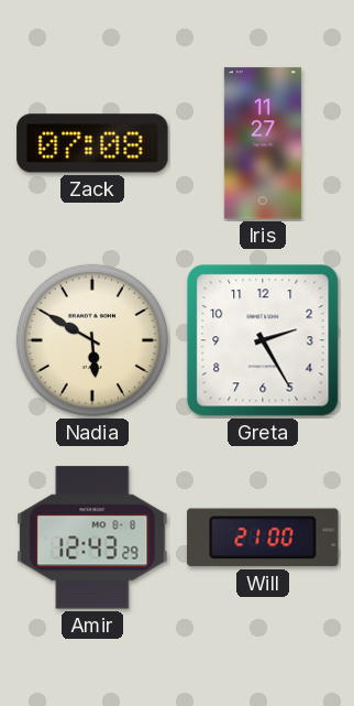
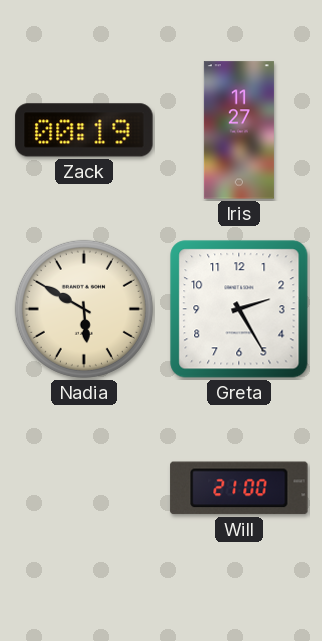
Zack: 07:08 -> 00:19 (84, 130)
Amir: 12:43 -> none (92, 537)
